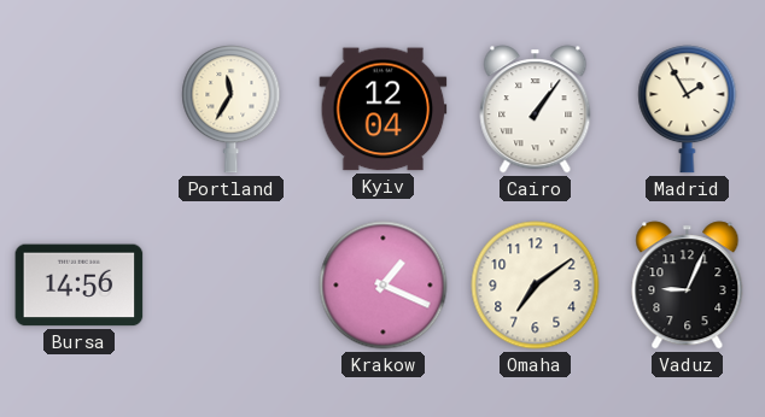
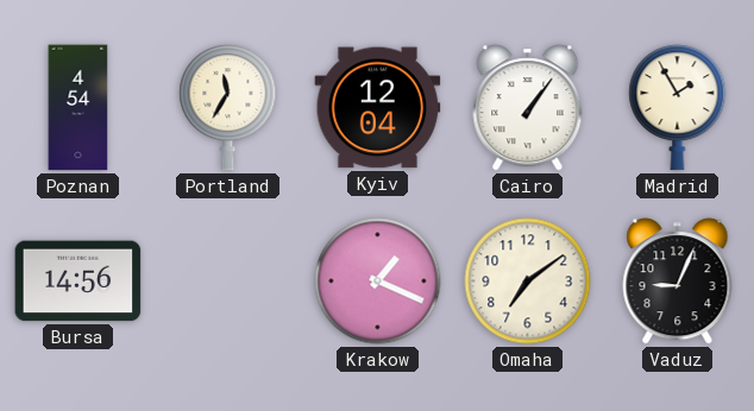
Poznan: none -> 4:54 (78, 108)
